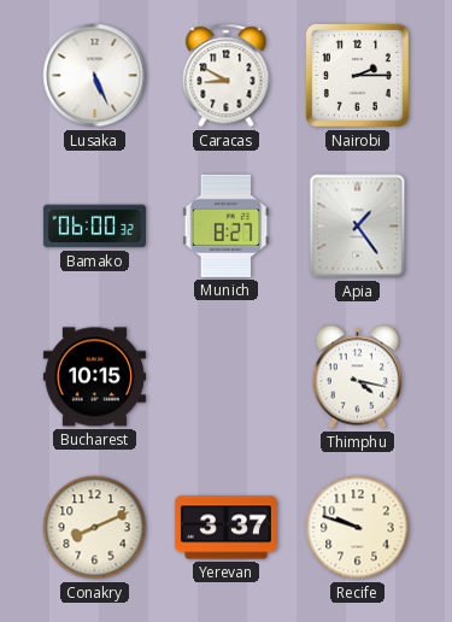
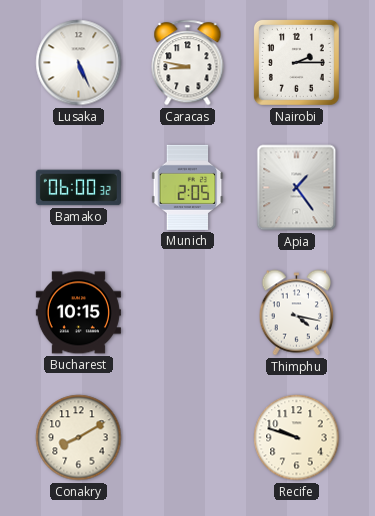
Caracas: 8:50 -> 8:47 (188, 63)
Munich: 8:27 -> 2:05 (188, 187)
Conakry: 8:11 -> 8:10 (79, 438)
Yerevan: 3:37 -> none (225, 528)
